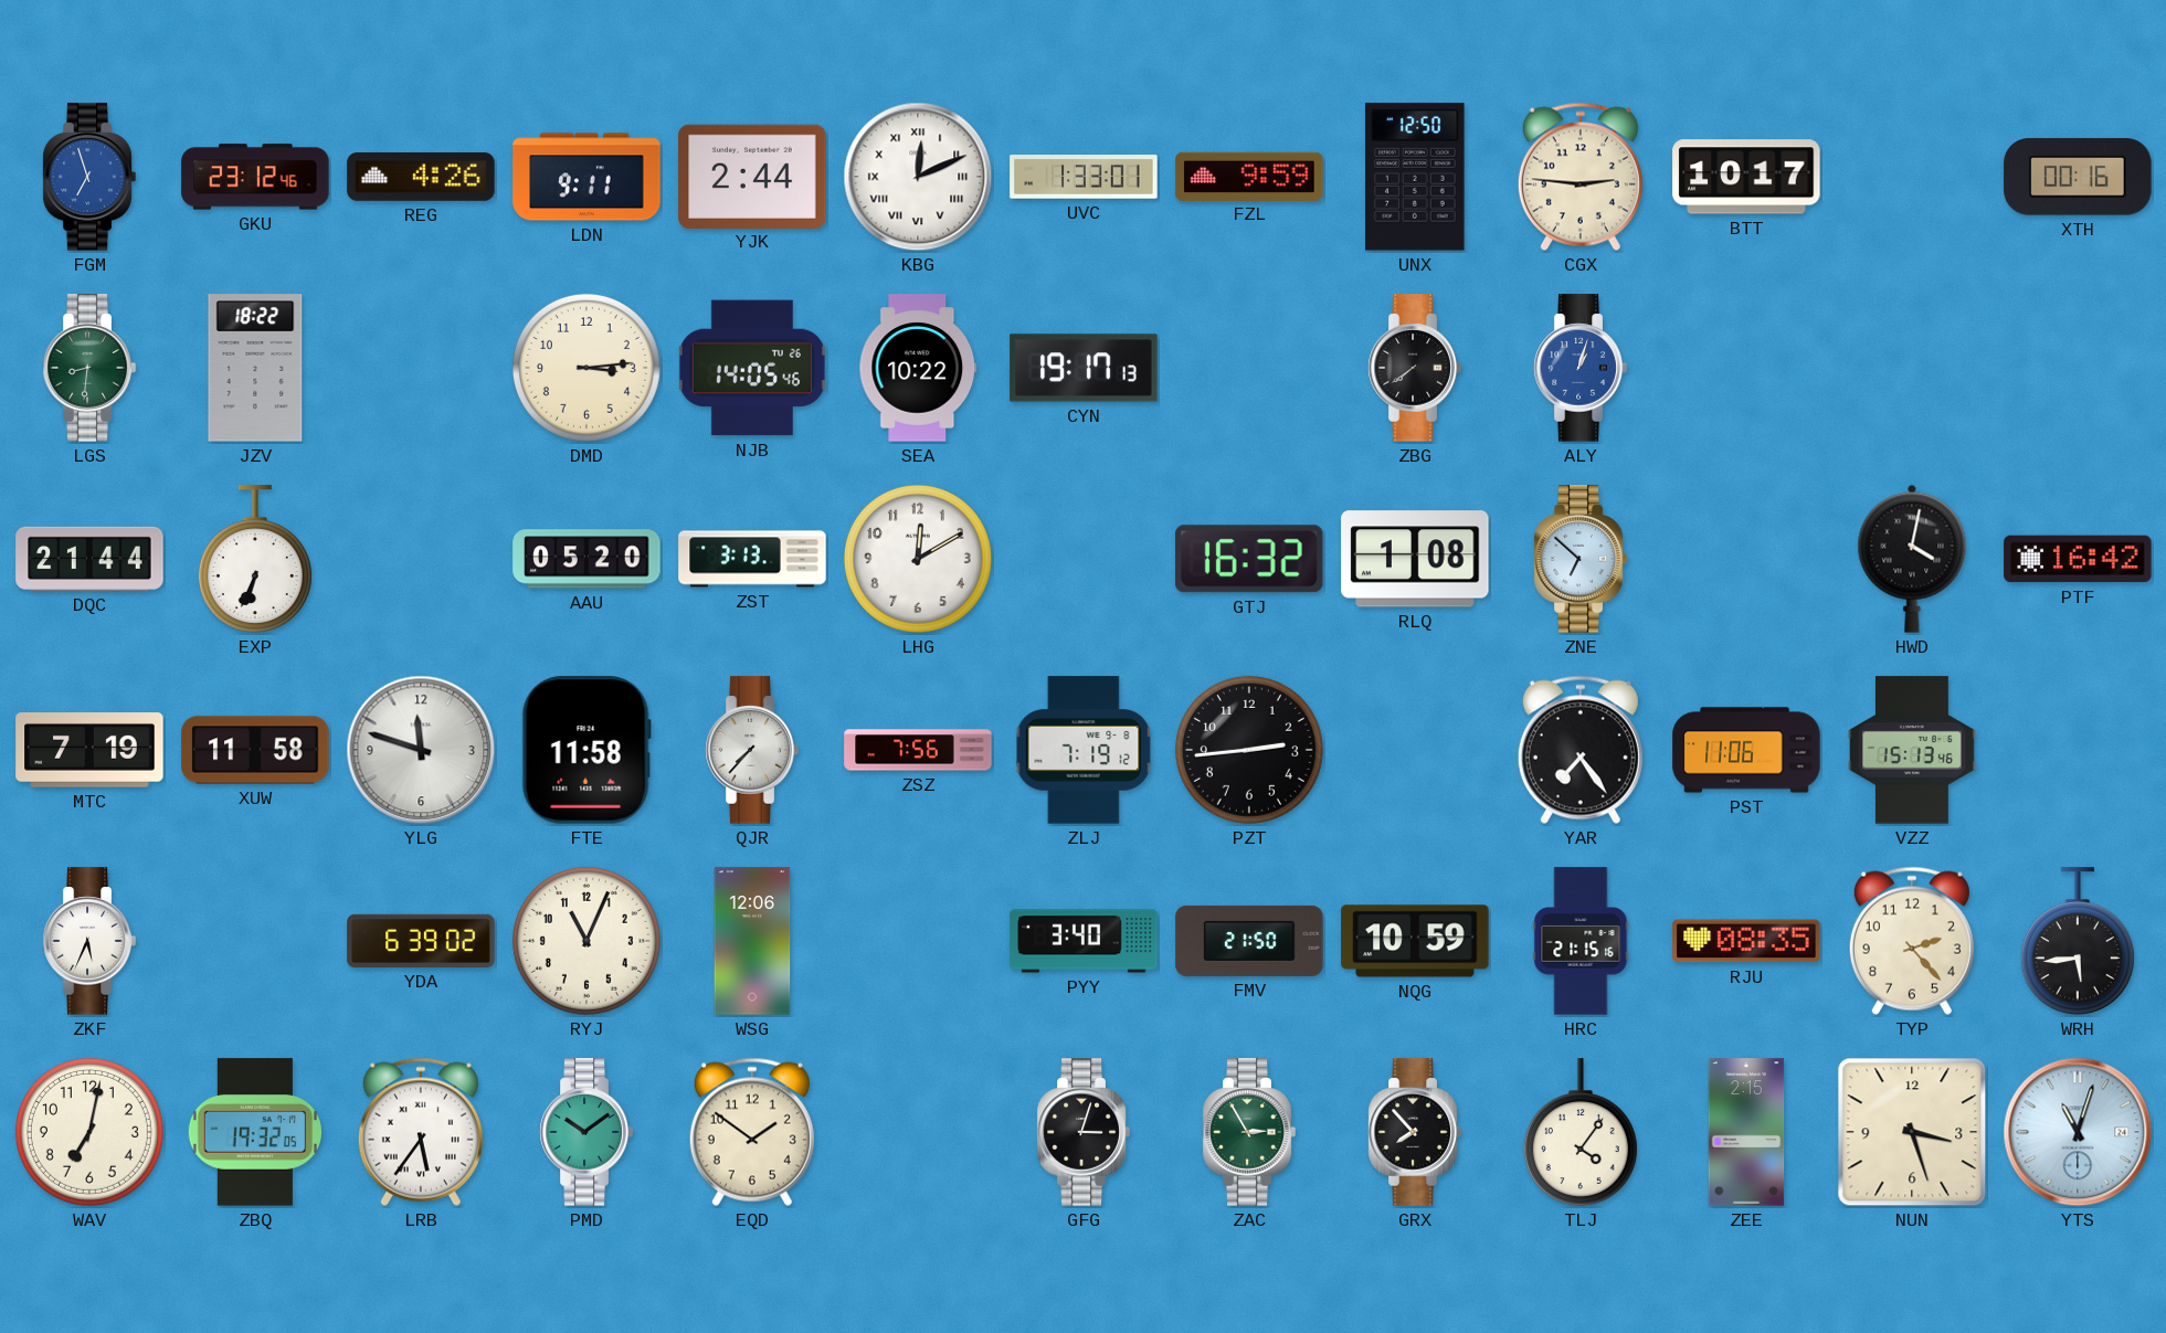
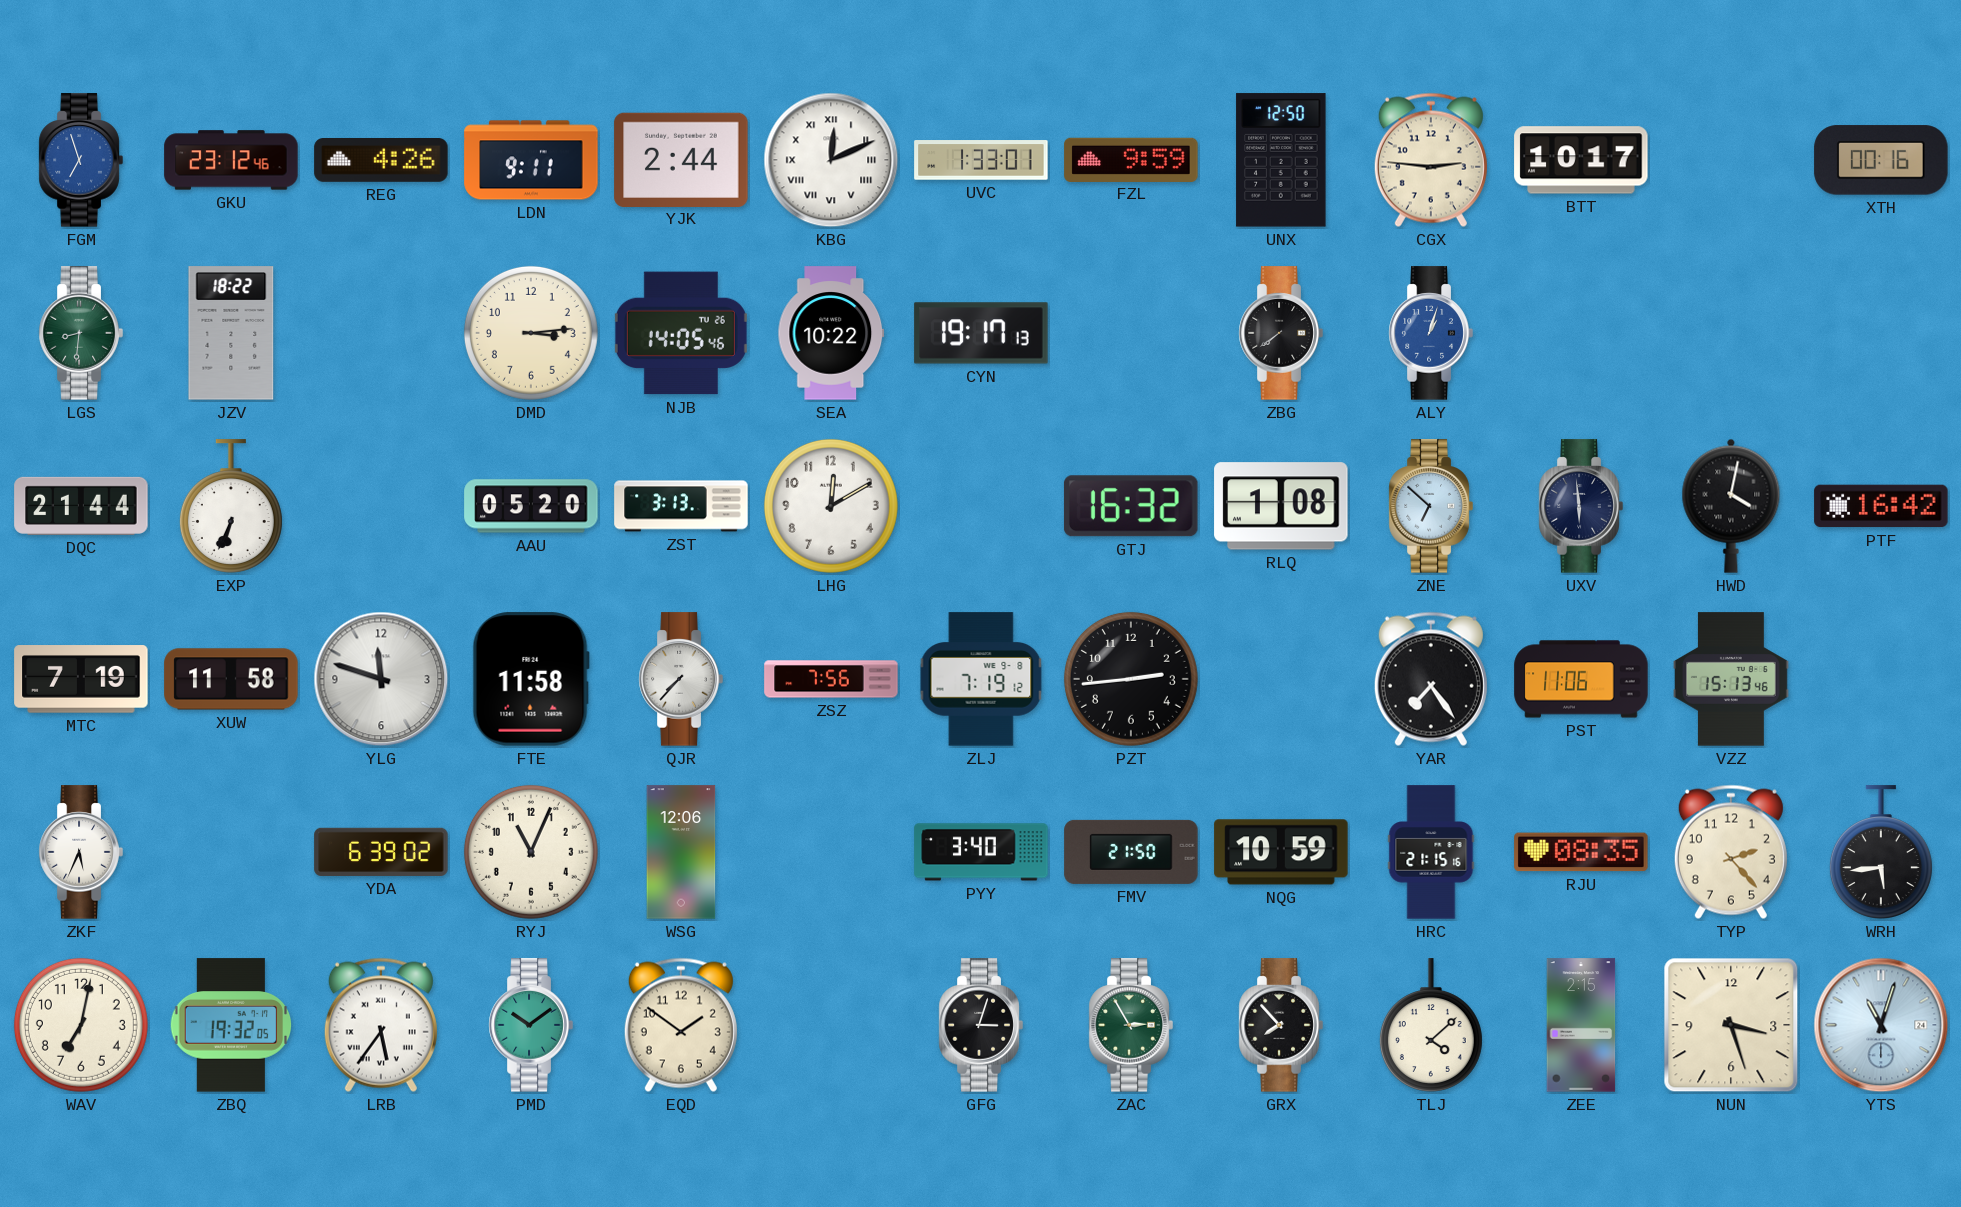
UXV: none -> 5:59 (1581, 506)
TLJ: 4:06 -> 4:08 (1431, 1025)
